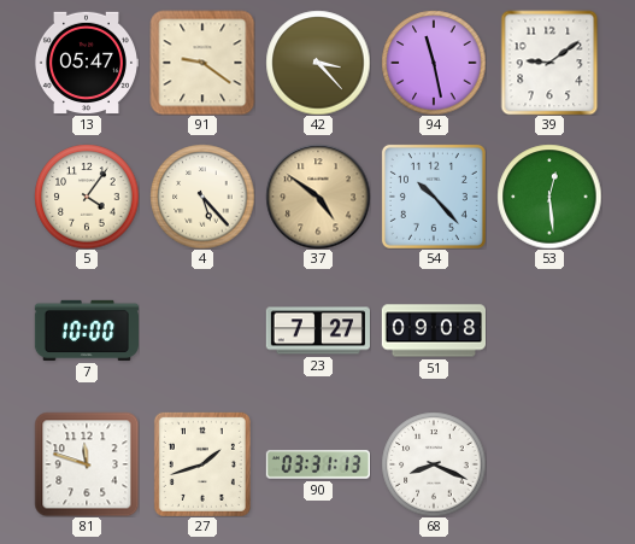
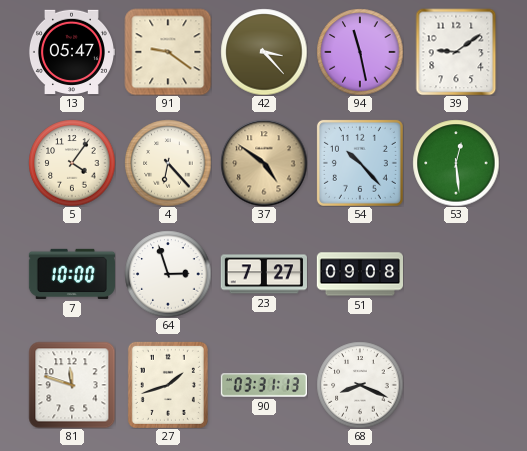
4: 5:23 -> 6:23 (168, 163)
64: none -> 2:57 (168, 274)
